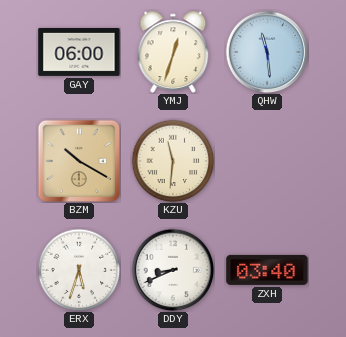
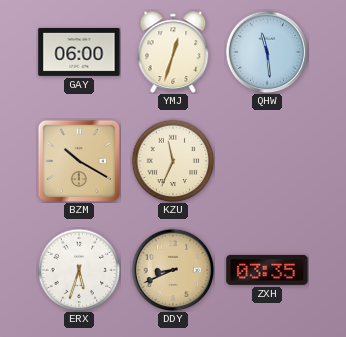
KZU: 11:31 -> 11:34 (173, 161)
DDY dial: white -> champagne (173, 270)
ZXH: 03:40 -> 03:35 (267, 270)
